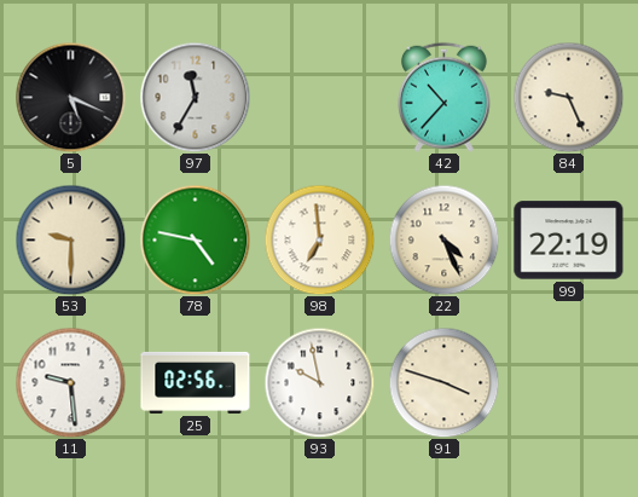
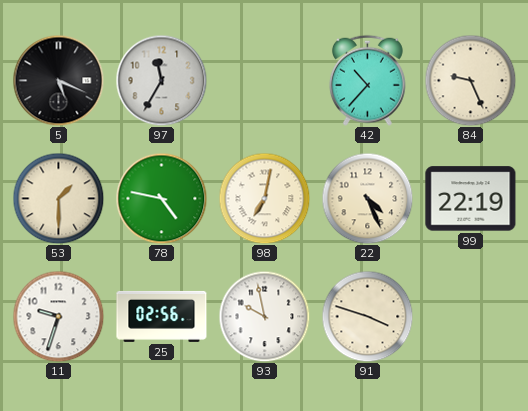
53: 9:30 -> 1:30 (58, 198)
98: 6:59 -> 7:02 (264, 198)
11: 9:29 -> 9:33 (58, 316)
